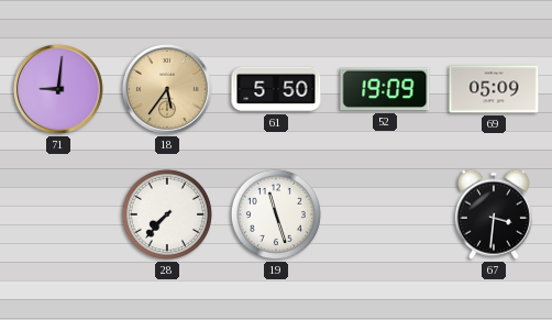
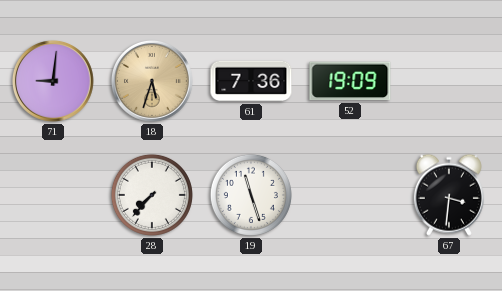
18: 5:36 -> 5:33 (153, 82)
61: 5:50 -> 7:36 (251, 81)
69: 05:09 -> none (494, 89)
